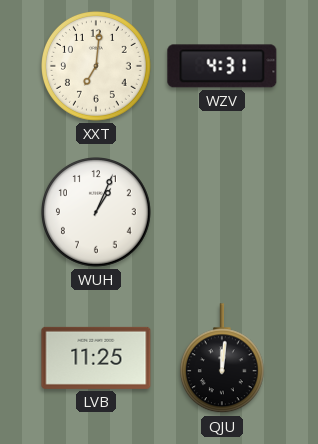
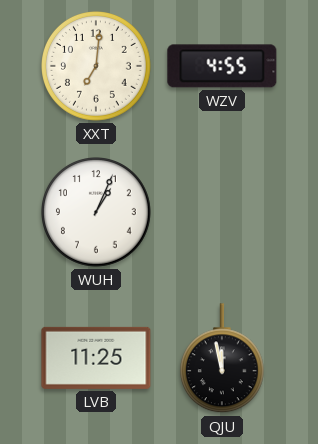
WZV: 4:31 -> 4:55 (222, 66)
QJU: 12:01 -> 11:58 (222, 359)
